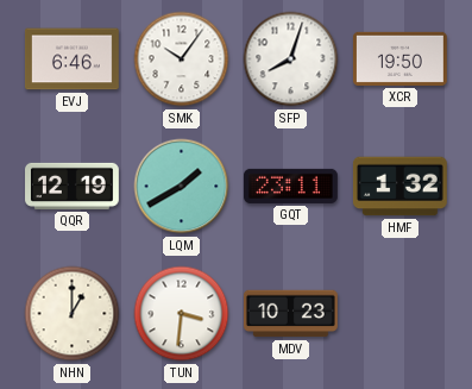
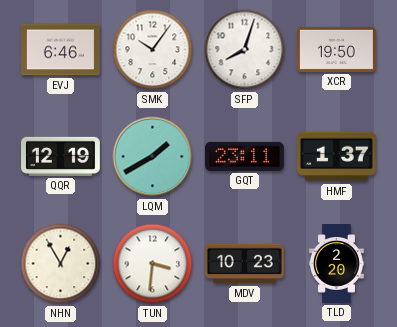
HMF: 1:32 -> 1:37 (336, 157)
NHN: 1:00 -> 12:55 (61, 264)
TLD: none -> 2:20 (337, 264)
